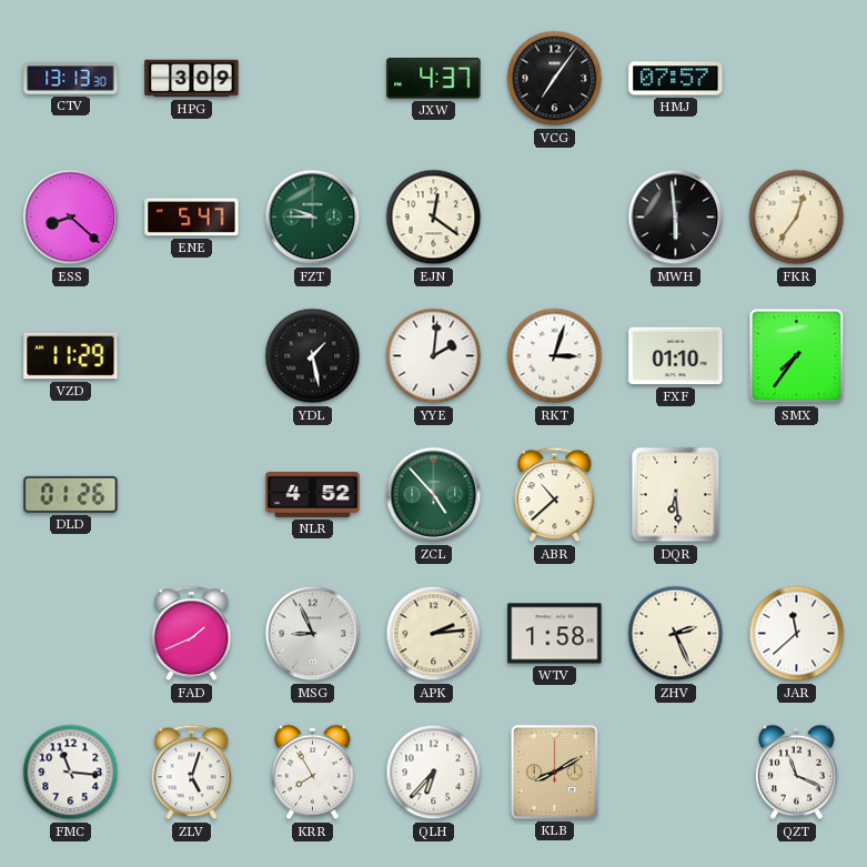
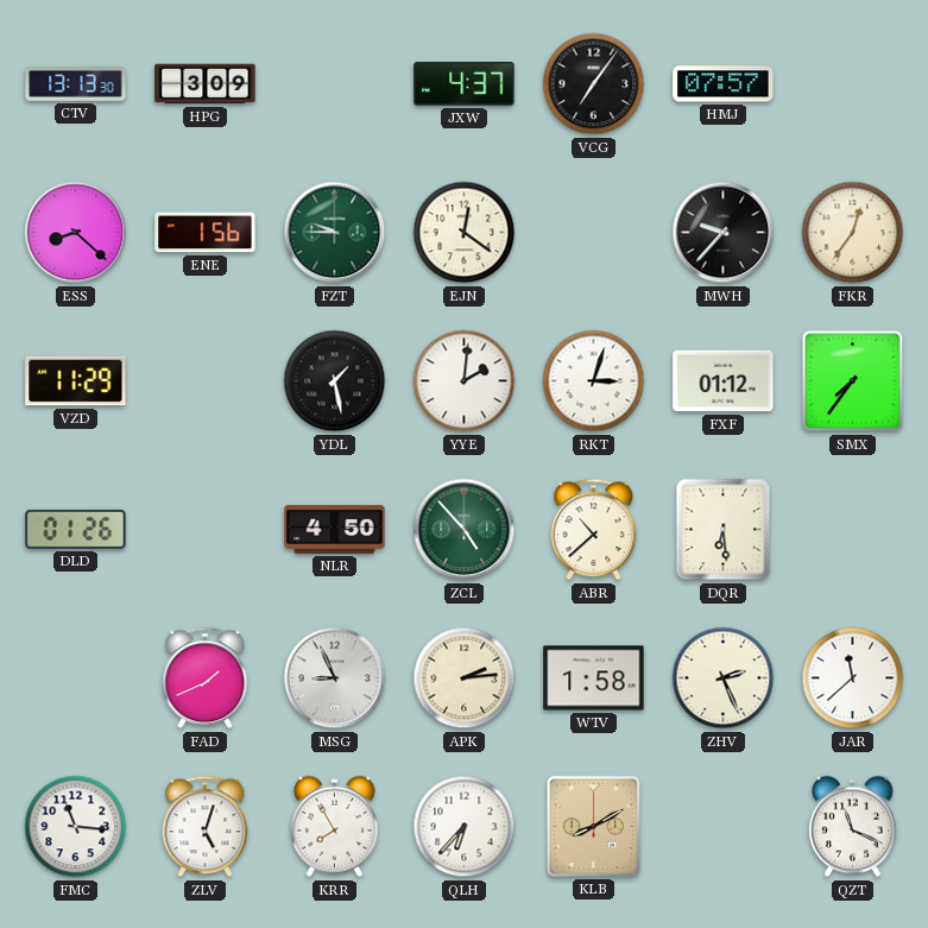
ENE: 5:47 -> 1:56 (206, 233)
MWH: 5:59 -> 9:37 (724, 233)
FXF: 01:10 -> 01:12 (724, 381)
NLR: 4:52 -> 4:50 (335, 529)
